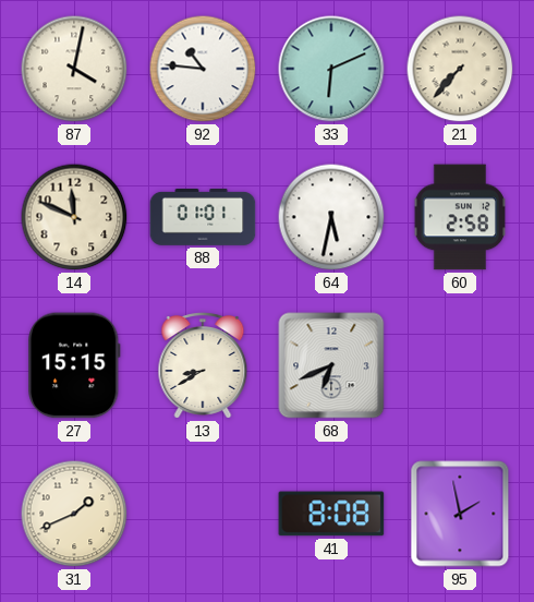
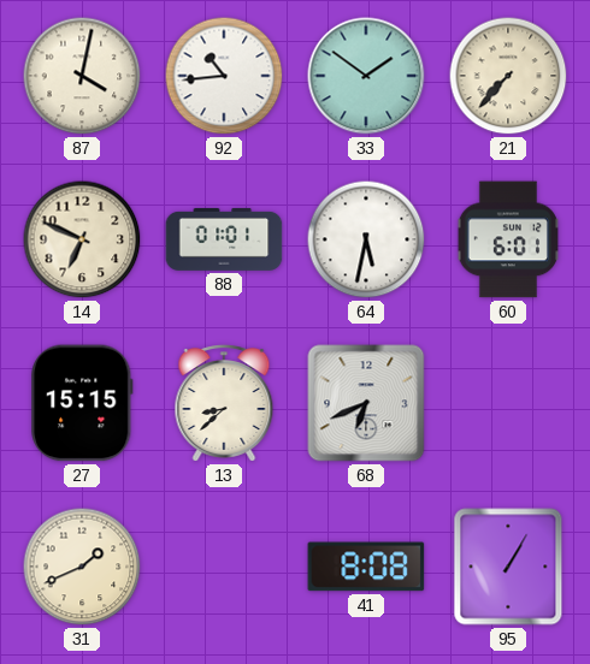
92: 10:46 -> 10:44 (224, 76)
33: 6:11 -> 1:51 (366, 76)
14: 11:49 -> 6:49 (82, 239)
60: 2:58 -> 6:01 (507, 239)
13: 8:40 -> 8:38 (224, 404)
95: 1:58 -> 1:05 (508, 567)
